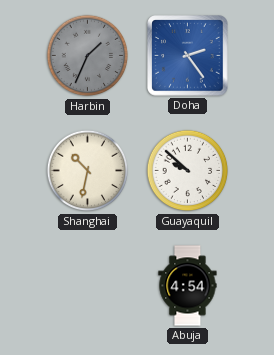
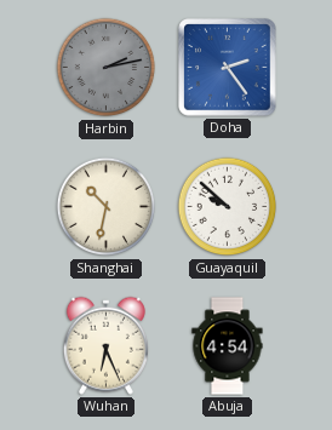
Harbin: 1:34 -> 2:13 (107, 68)
Wuhan: none -> 6:26 (105, 345)
